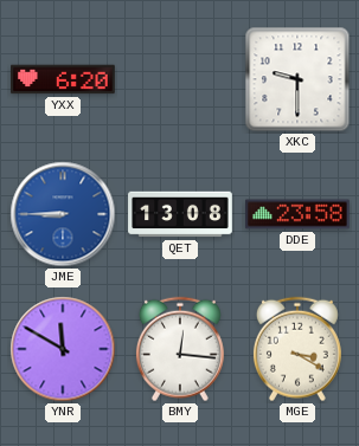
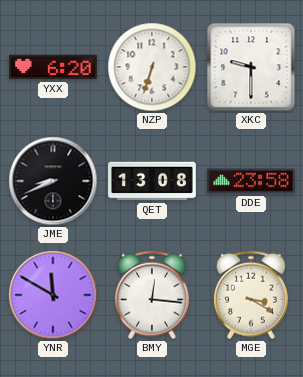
NZP: none -> 6:33 (152, 67)
JME: 8:45 -> 8:41 (53, 181)
JME dial: blue -> black (53, 181)
